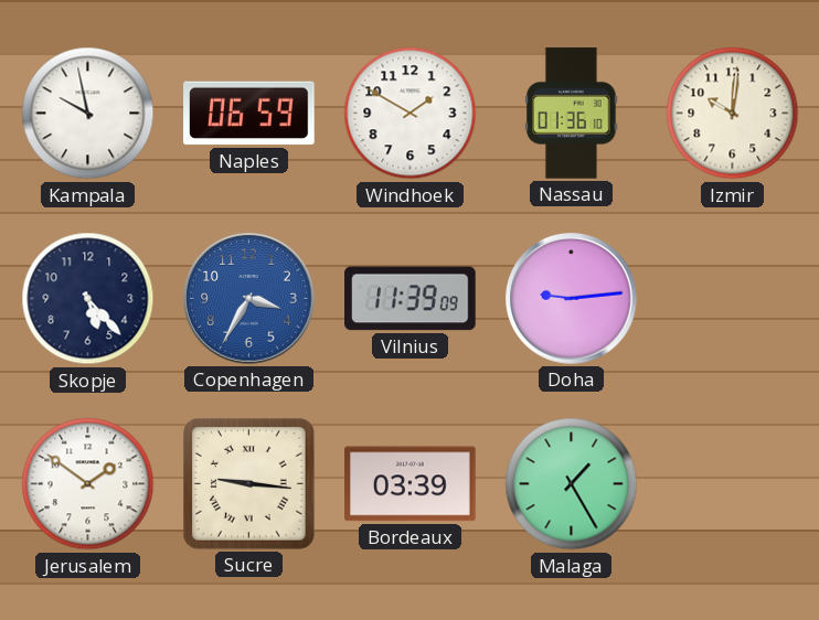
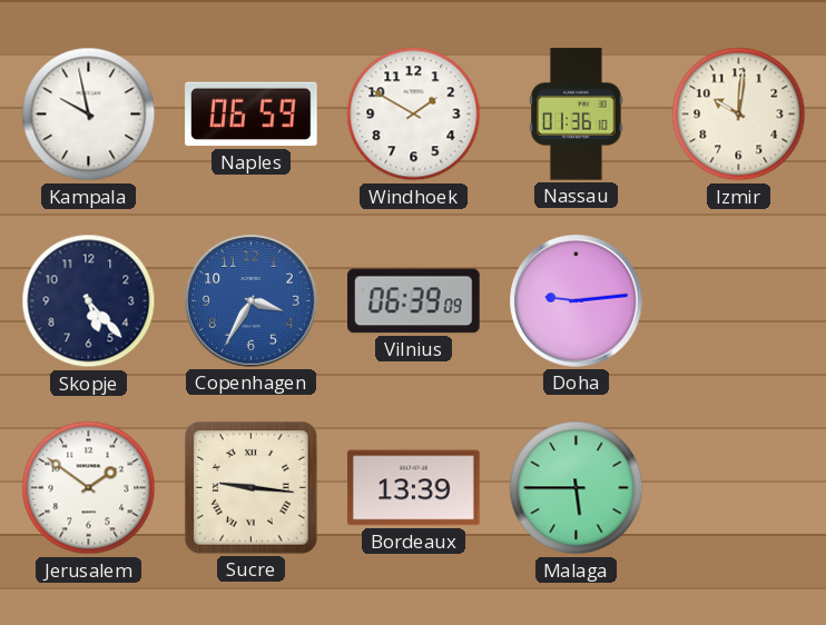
Vilnius: 11:39 -> 06:39 (414, 301)
Bordeaux: 03:39 -> 13:39 (414, 488)
Malaga: 1:25 -> 5:45 (577, 488)
